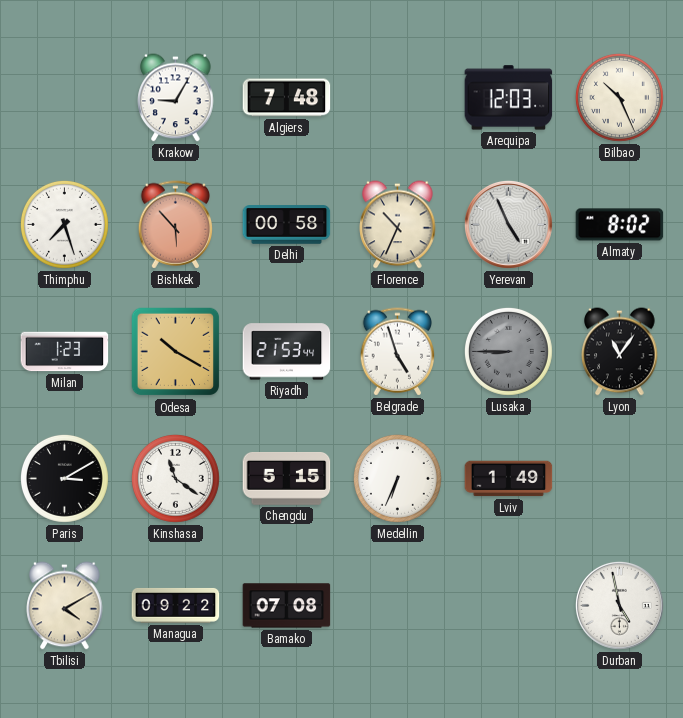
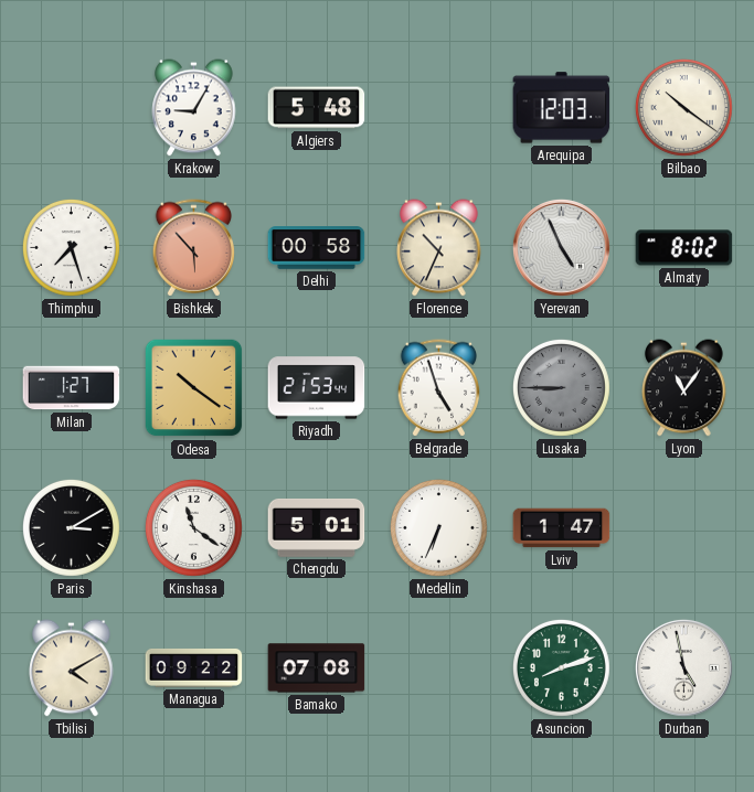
Algiers: 7:48 -> 5:48 (317, 108)
Bilbao: 10:26 -> 10:21 (683, 107)
Milan: 1:23 -> 1:27 (72, 388)
Odesa: 10:20 -> 10:21 (194, 388)
Chengdu: 5:15 -> 5:01 (317, 528)
Lviv: 1:49 -> 1:47 (562, 528)
Asuncion: none -> 8:12 (561, 667)
